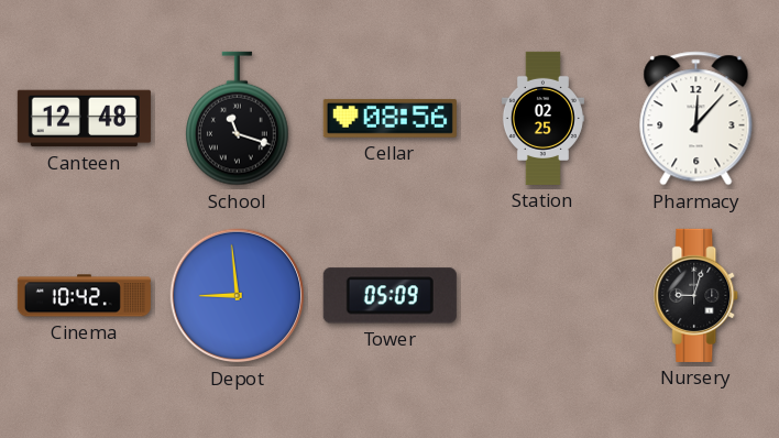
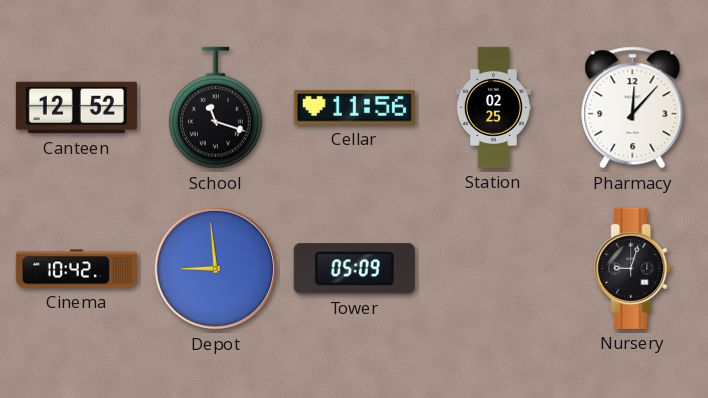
Canteen: 12:48 -> 12:52 (76, 108)
Cellar: 08:56 -> 11:56 (354, 107)
